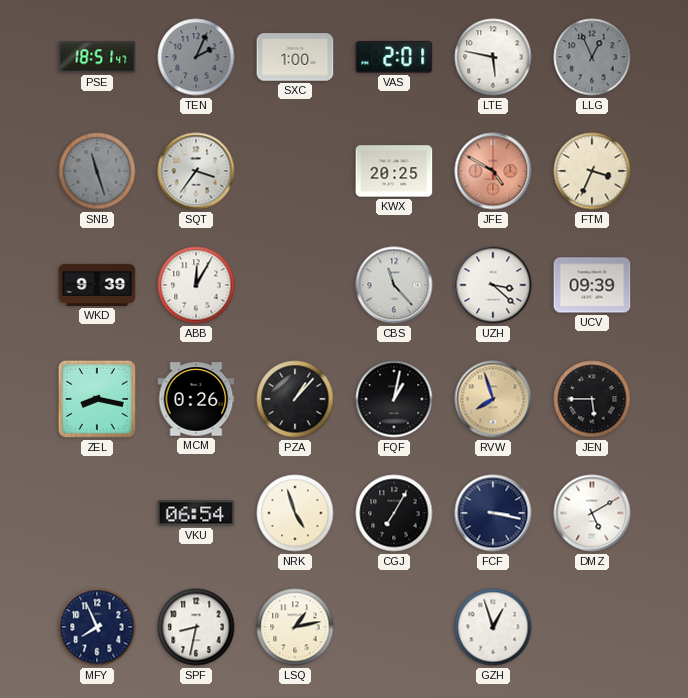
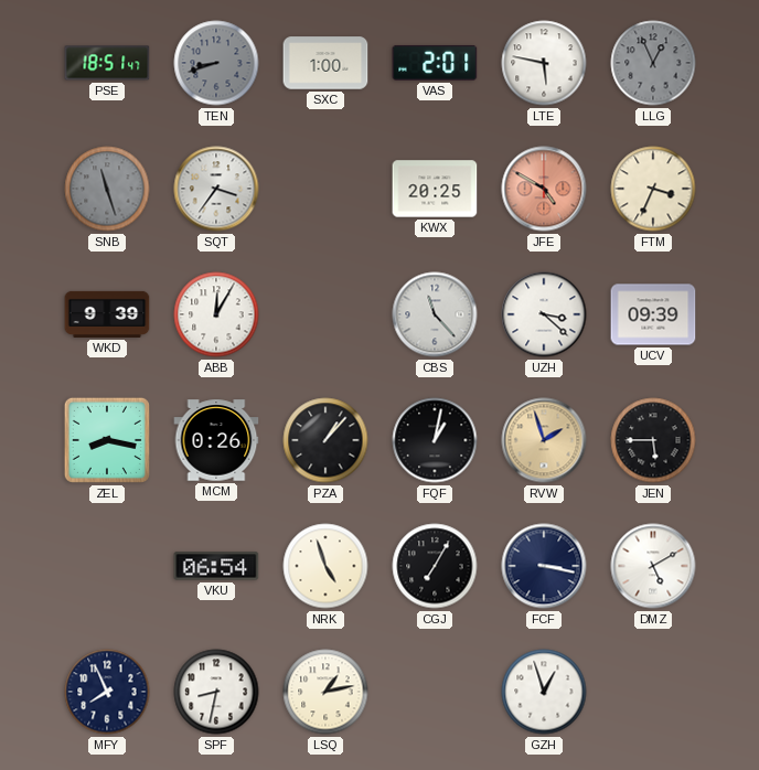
TEN: 2:04 -> 8:42 (216, 63)
RVW: 7:57 -> 1:57 (544, 440)
